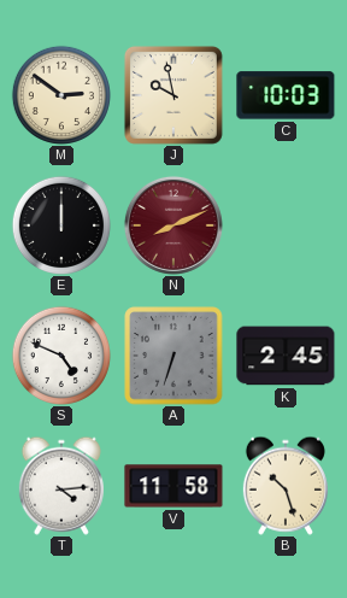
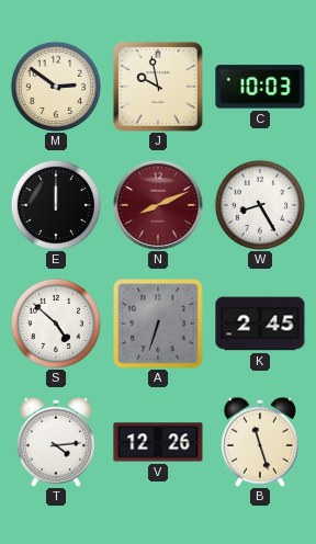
W: none -> 8:25 (260, 205)
S: 4:49 -> 4:52 (56, 324)
V: 11:58 -> 12:26 (158, 442)
B: 10:27 -> 11:27 (260, 442)
